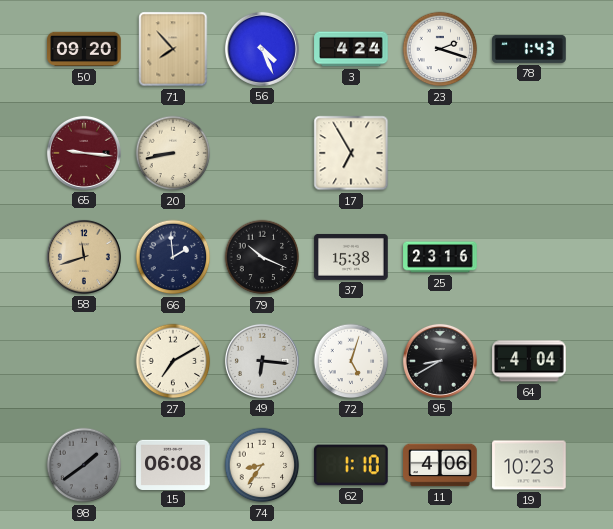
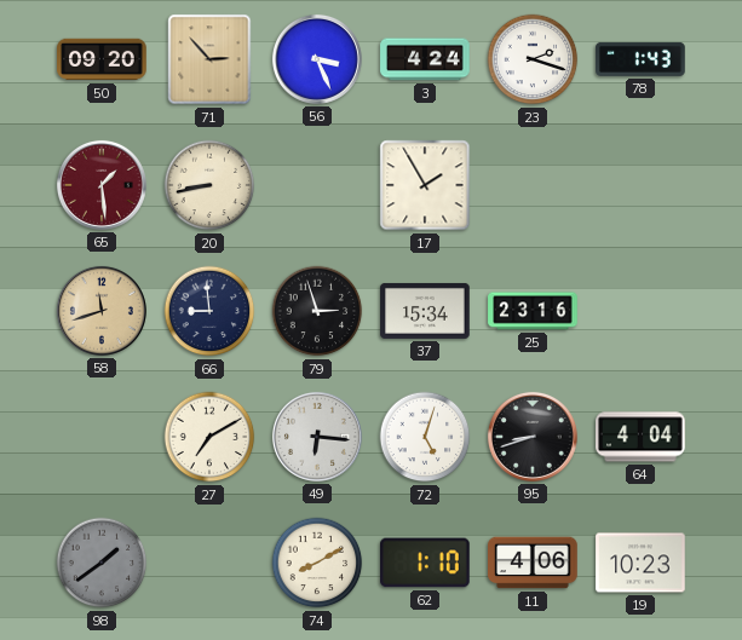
71: 7:53 -> 2:53 (209, 59)
56: 4:26 -> 3:26 (317, 59)
65: 9:16 -> 1:29 (102, 185)
17: 6:55 -> 1:55 (425, 185)
66: 1:59 -> 8:59 (209, 311)
79: 10:19 -> 2:57 (317, 311)
37: 15:38 -> 15:34 (425, 311)
95: 8:40 -> 8:42 (533, 437)
15: 06:08 -> none (173, 464)
74: 8:36 -> 8:10 (317, 563)
